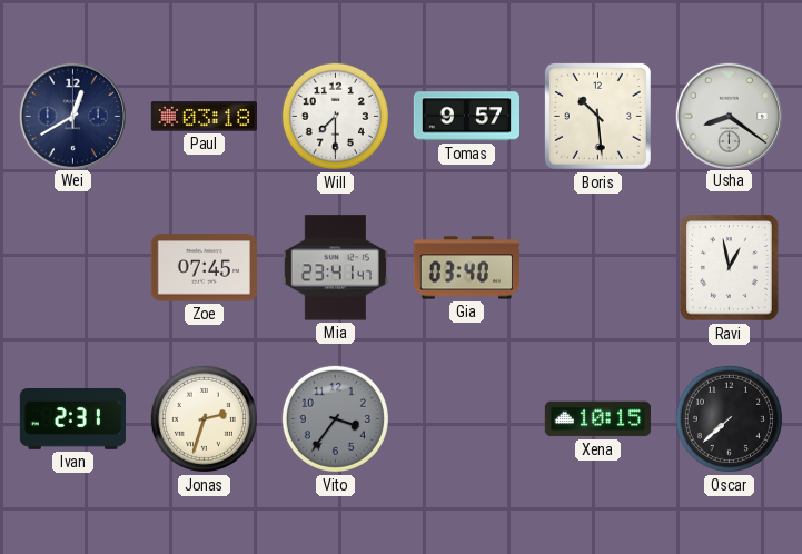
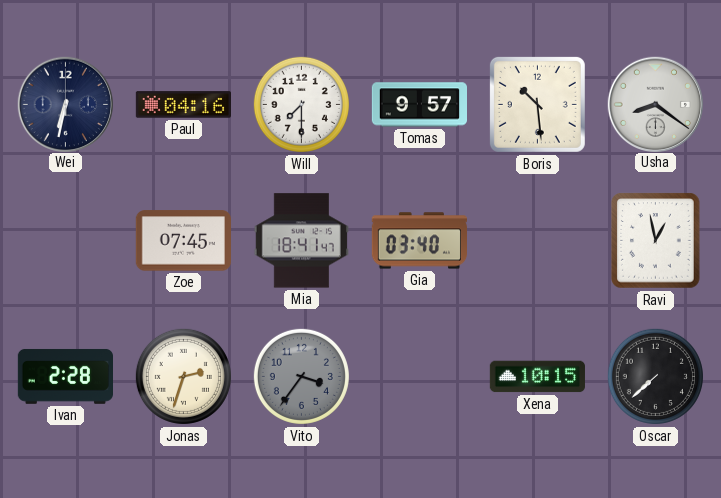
Wei: 12:40 -> 6:32 (65, 104)
Paul: 03:18 -> 04:16 (183, 105)
Mia: 23:41 -> 18:41 (301, 241)
Ivan: 2:31 -> 2:28 (65, 377)
